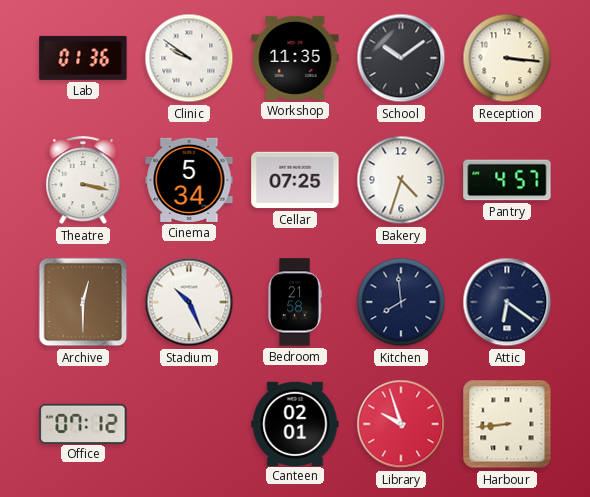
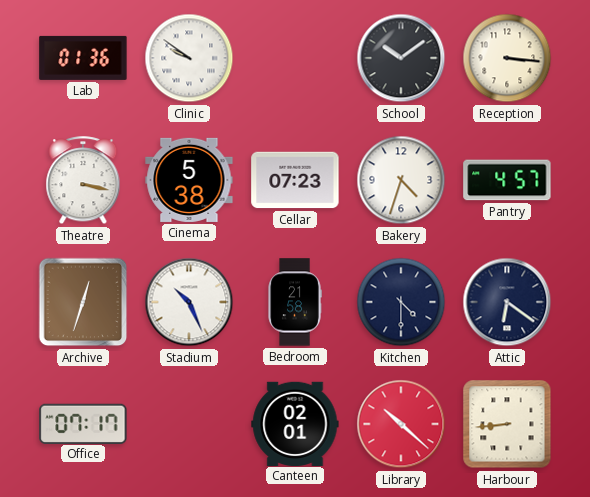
Workshop: 11:35 -> none (295, 58)
Cinema: 5:34 -> 5:38 (189, 180)
Cellar: 07:25 -> 07:23 (295, 180)
Archive: 12:30 -> 12:33 (83, 302)
Kitchen: 7:59 -> 4:30 (401, 302)
Office: 07:12 -> 07:17 (83, 423)
Library: 9:57 -> 10:22 (401, 424)
